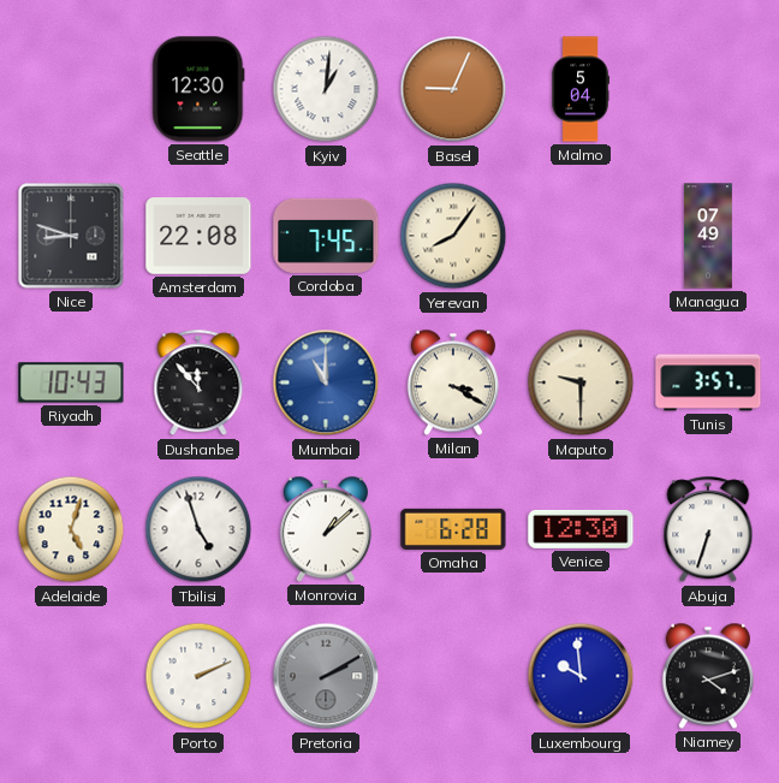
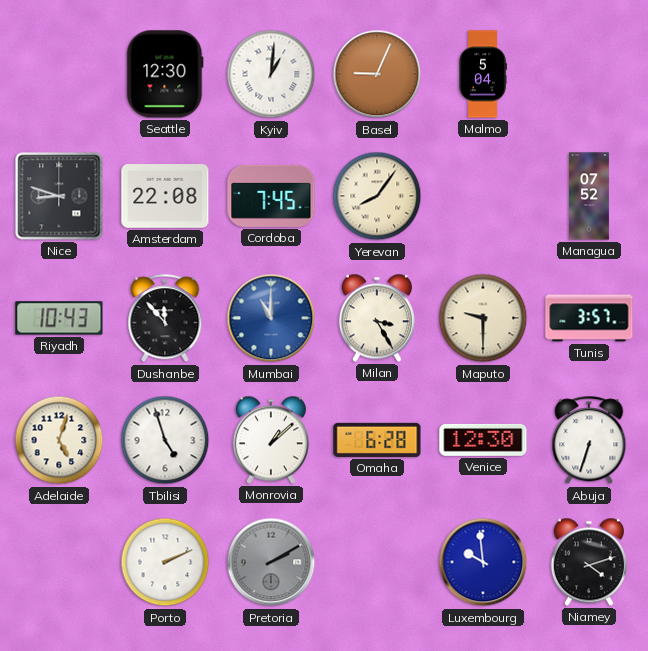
Managua: 07:49 -> 07:52 (590, 196)
Milan: 3:20 -> 3:25 (377, 318)
